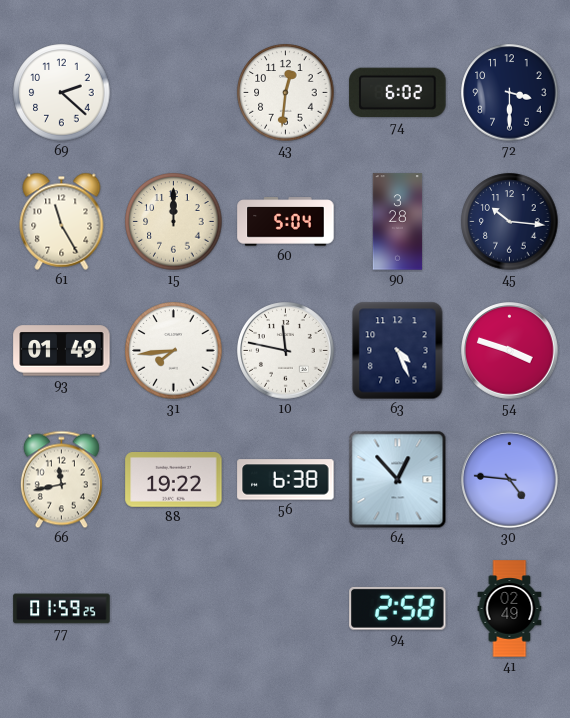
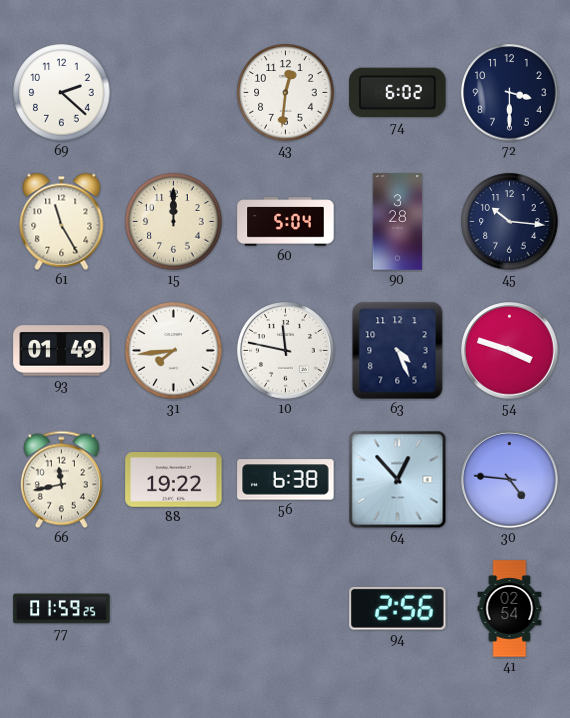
94: 2:58 -> 2:56 (398, 608)
41: 02:49 -> 02:54 (510, 609)
